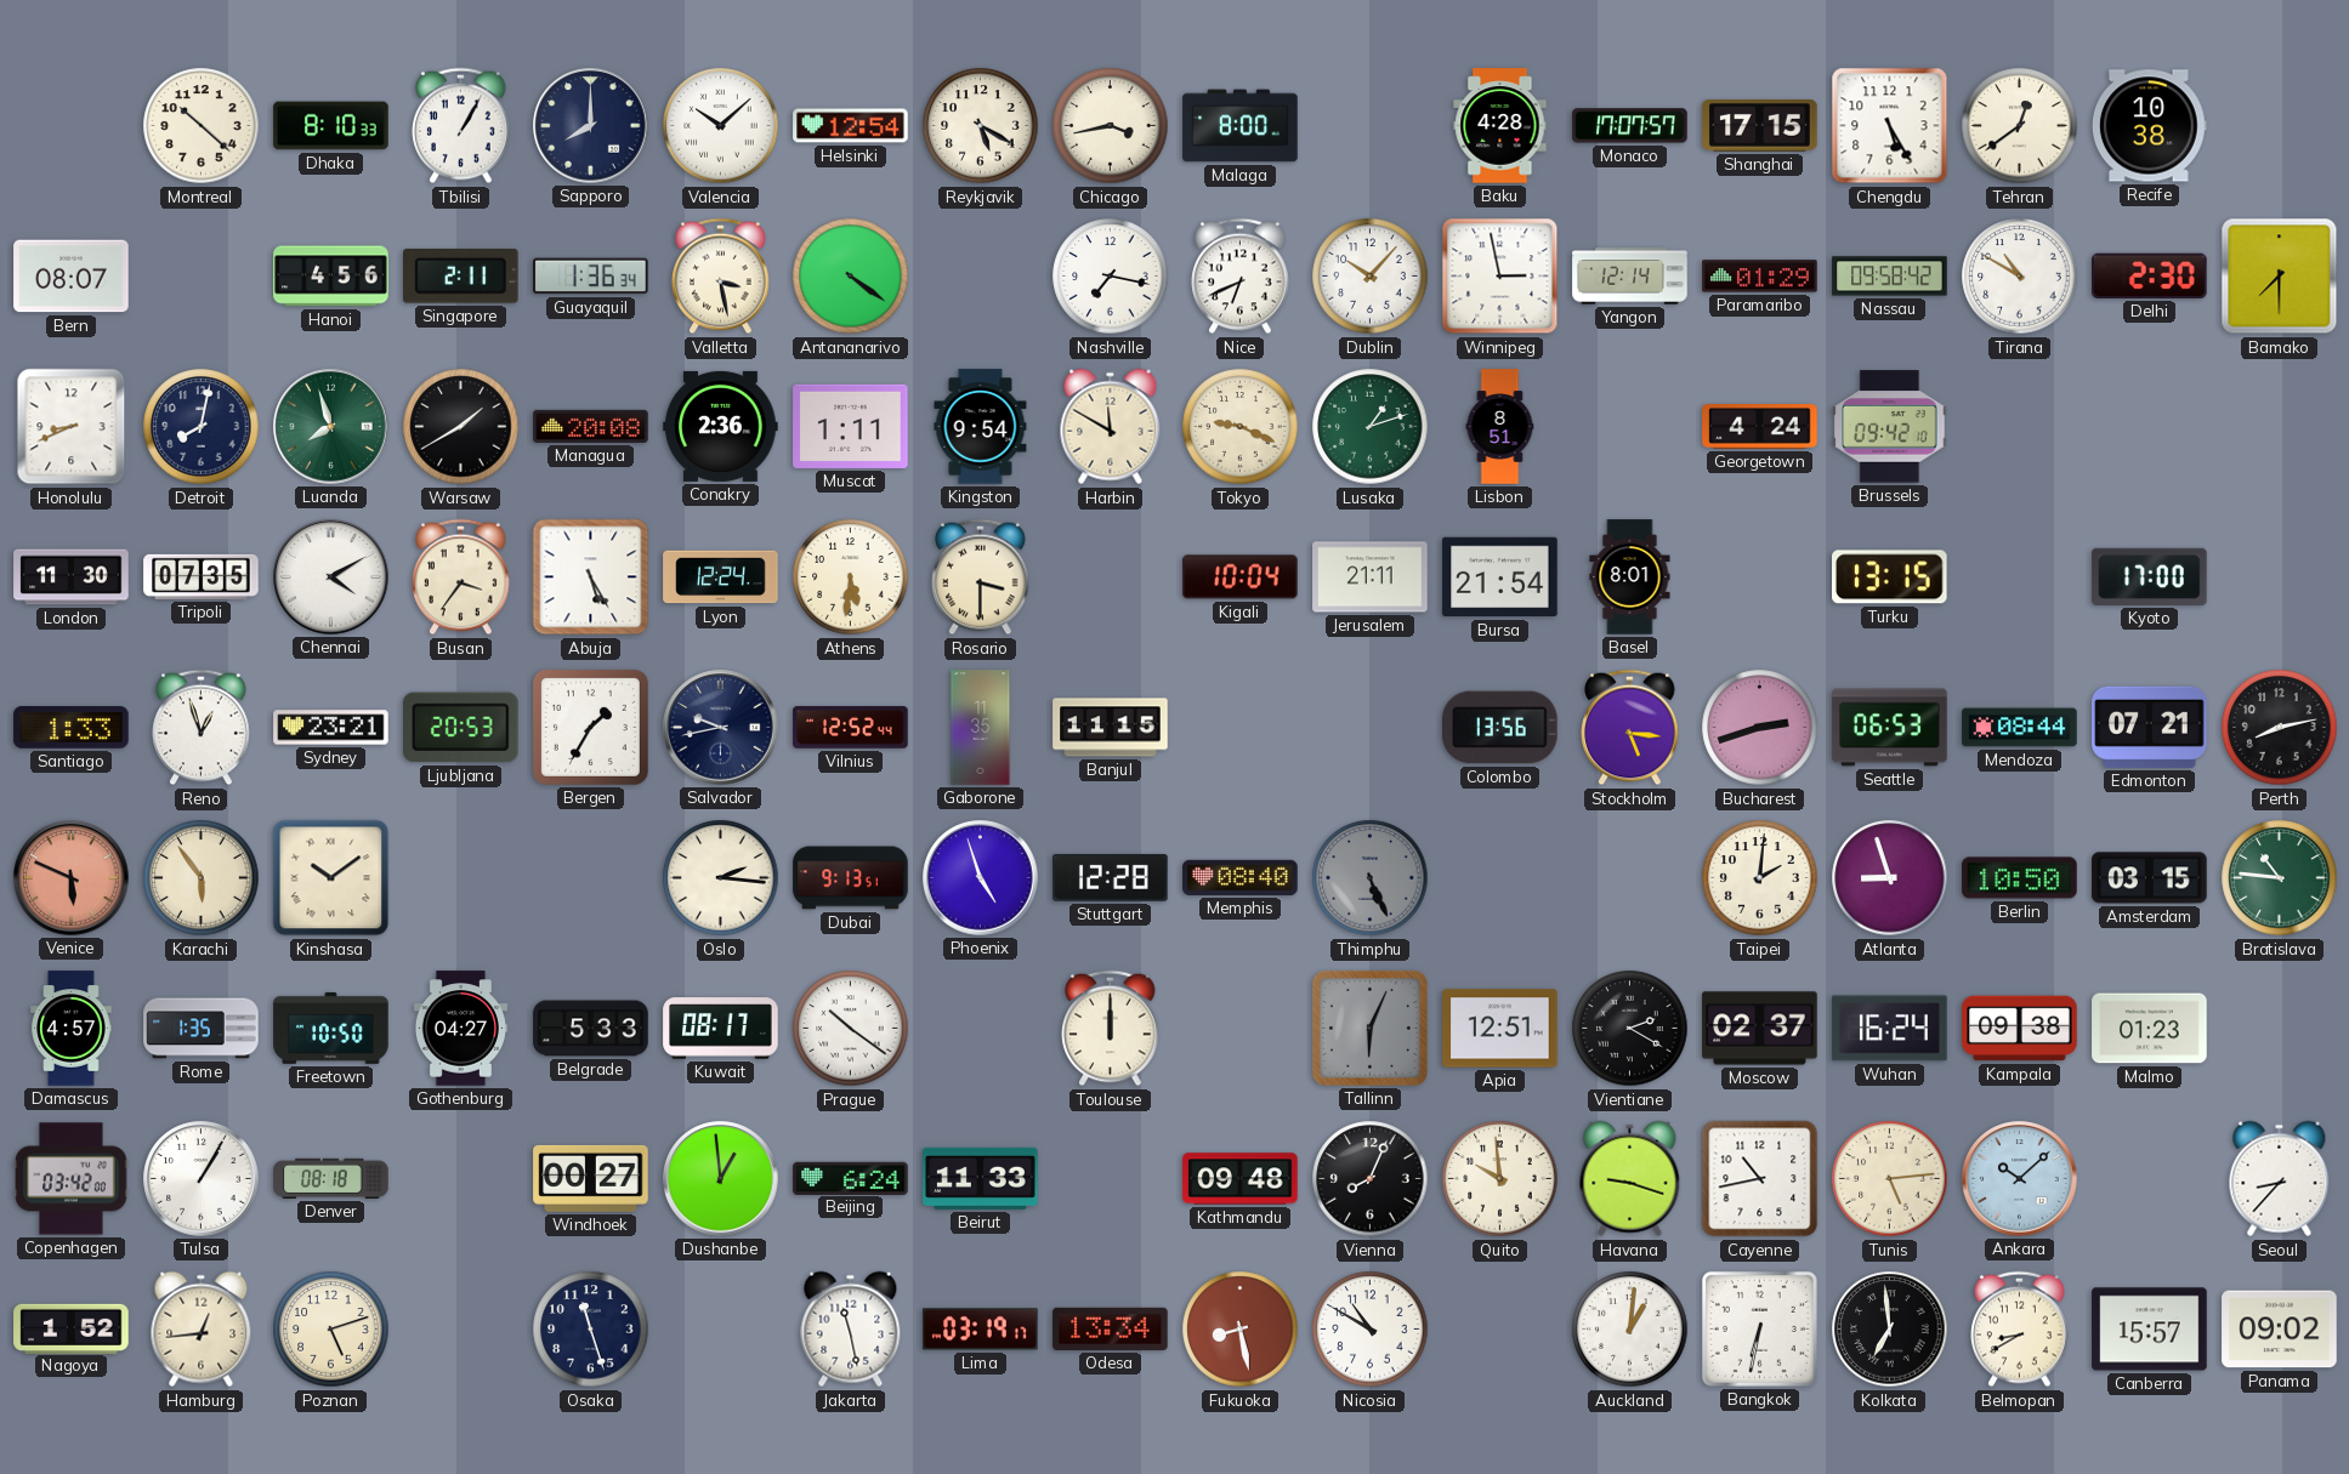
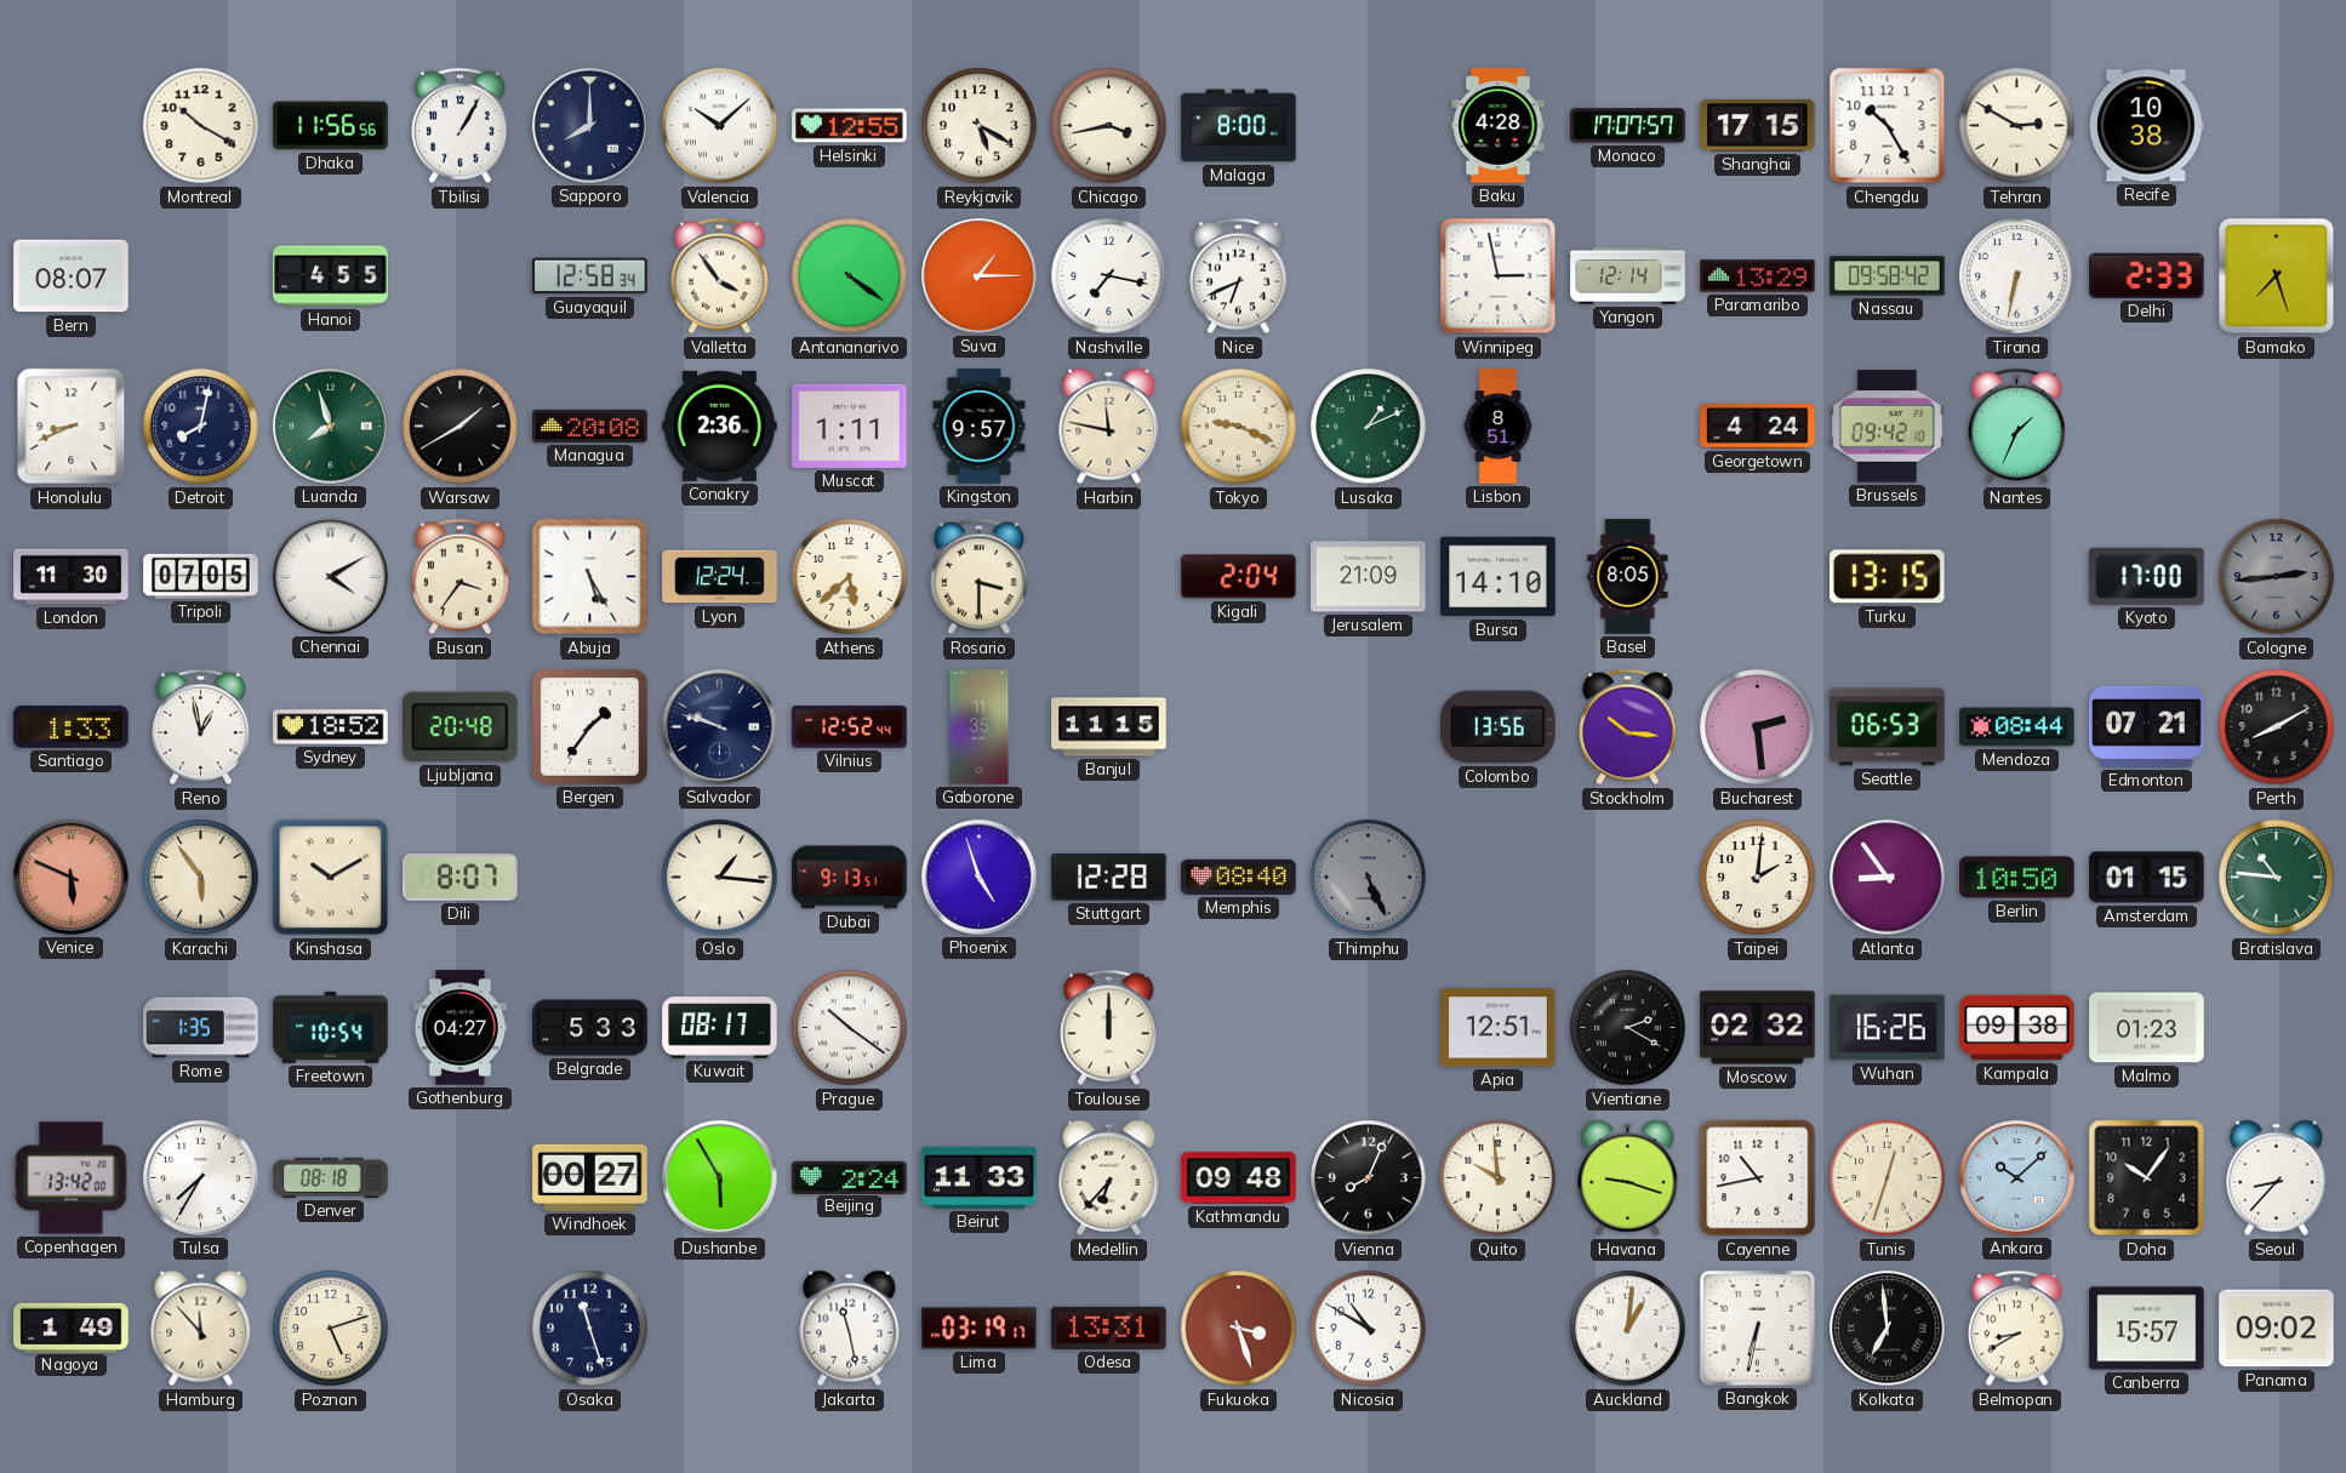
Montreal: 10:22 -> 10:20 (201, 126)
Dhaka: 8:10 -> 11:56 (331, 126)
Helsinki: 12:54 -> 12:55 (850, 126)
Chengdu: 5:25 -> 10:25 (1888, 126)
Tehran: 12:39 -> 2:50 (2017, 126)
Hanoi: 4:56 -> 4:55 (331, 276)
Singapore: 2:11 -> none (461, 277)
Guayaquil: 1:36 -> 12:58 (590, 276)
Valletta: 3:28 -> 3:54 (720, 276)
Suva: none -> 1:15 (980, 276)
Dublin: 10:07 -> none (1371, 277)
Paramaribo: 01:29 -> 13:29 (1758, 276)
Tirana: 10:50 -> 6:32 (2017, 276)
Delhi: 2:30 -> 2:33 (2147, 275)
Bamako: 7:30 -> 7:27 (2277, 276)
Kingston: 9:54 -> 9:57 (980, 427)
Harbin: 11:50 -> 11:47 (1109, 427)
Lusaka: 1:12 -> 1:11 (1369, 427)
Nantes: none -> 1:34 (2017, 427)
Tripoli: 07:35 -> 07:05 (201, 576)
Athens: 5:31 -> 5:38 (850, 577)
Kigali: 10:04 -> 2:04 (1239, 577)
Jerusalem: 21:11 -> 21:09 (1369, 577)
Bursa: 21:54 -> 14:10 (1499, 577)
Basel: 8:01 -> 8:05 (1628, 577)
Cologne: none -> 2:44 (2277, 577)
Reno: 12:57 -> 12:58 (201, 727)
Sydney: 23:21 -> 18:52 (331, 727)
Ljubljana: 20:53 -> 20:48 (461, 727)
Bergen: 1:35 -> 1:36 (589, 726)
Salvador: 9:43 -> 9:48 (720, 727)
Stockholm: 5:16 -> 10:16 (1628, 727)
Bucharest: 2:42 -> 2:29 (1758, 727)
Perth: 8:13 -> 8:10 (2277, 727)
Kinshasa: 10:09 -> 10:10 (331, 878)
Dili: none -> 8:07 (461, 877)
Oslo: 2:16 -> 1:16 (720, 878)
Atlanta: 8:57 -> 8:54 (1888, 878)
Amsterdam: 03:15 -> 01:15 (2147, 878)
Damascus: 4:57 -> none (72, 1029)
Freetown: 10:50 -> 10:54 (331, 1027)
Tallinn: 6:04 -> none (1369, 1028)
Moscow: 02:37 -> 02:32 (1758, 1028)
Wuhan: 16:24 -> 16:26 (1888, 1028)
Copenhagen: 03:42 -> 13:42 (72, 1178)
Tulsa: 1:05 -> 7:35 (201, 1178)
Dushanbe: 12:59 -> 5:55 (720, 1178)
Beijing: 6:24 -> 2:24 (850, 1177)
Medellin: none -> 6:37 (1109, 1178)
Tunis: 5:14 -> 12:33 (1888, 1178)
Doha: none -> 10:06 (2147, 1178)
Nagoya: 1:52 -> 1:49 (72, 1328)
Hamburg: 12:44 -> 11:53 (201, 1329)
Odesa: 13:34 -> 13:31 (1109, 1328)
Fukuoka: 8:28 -> 3:27 (1239, 1329)
